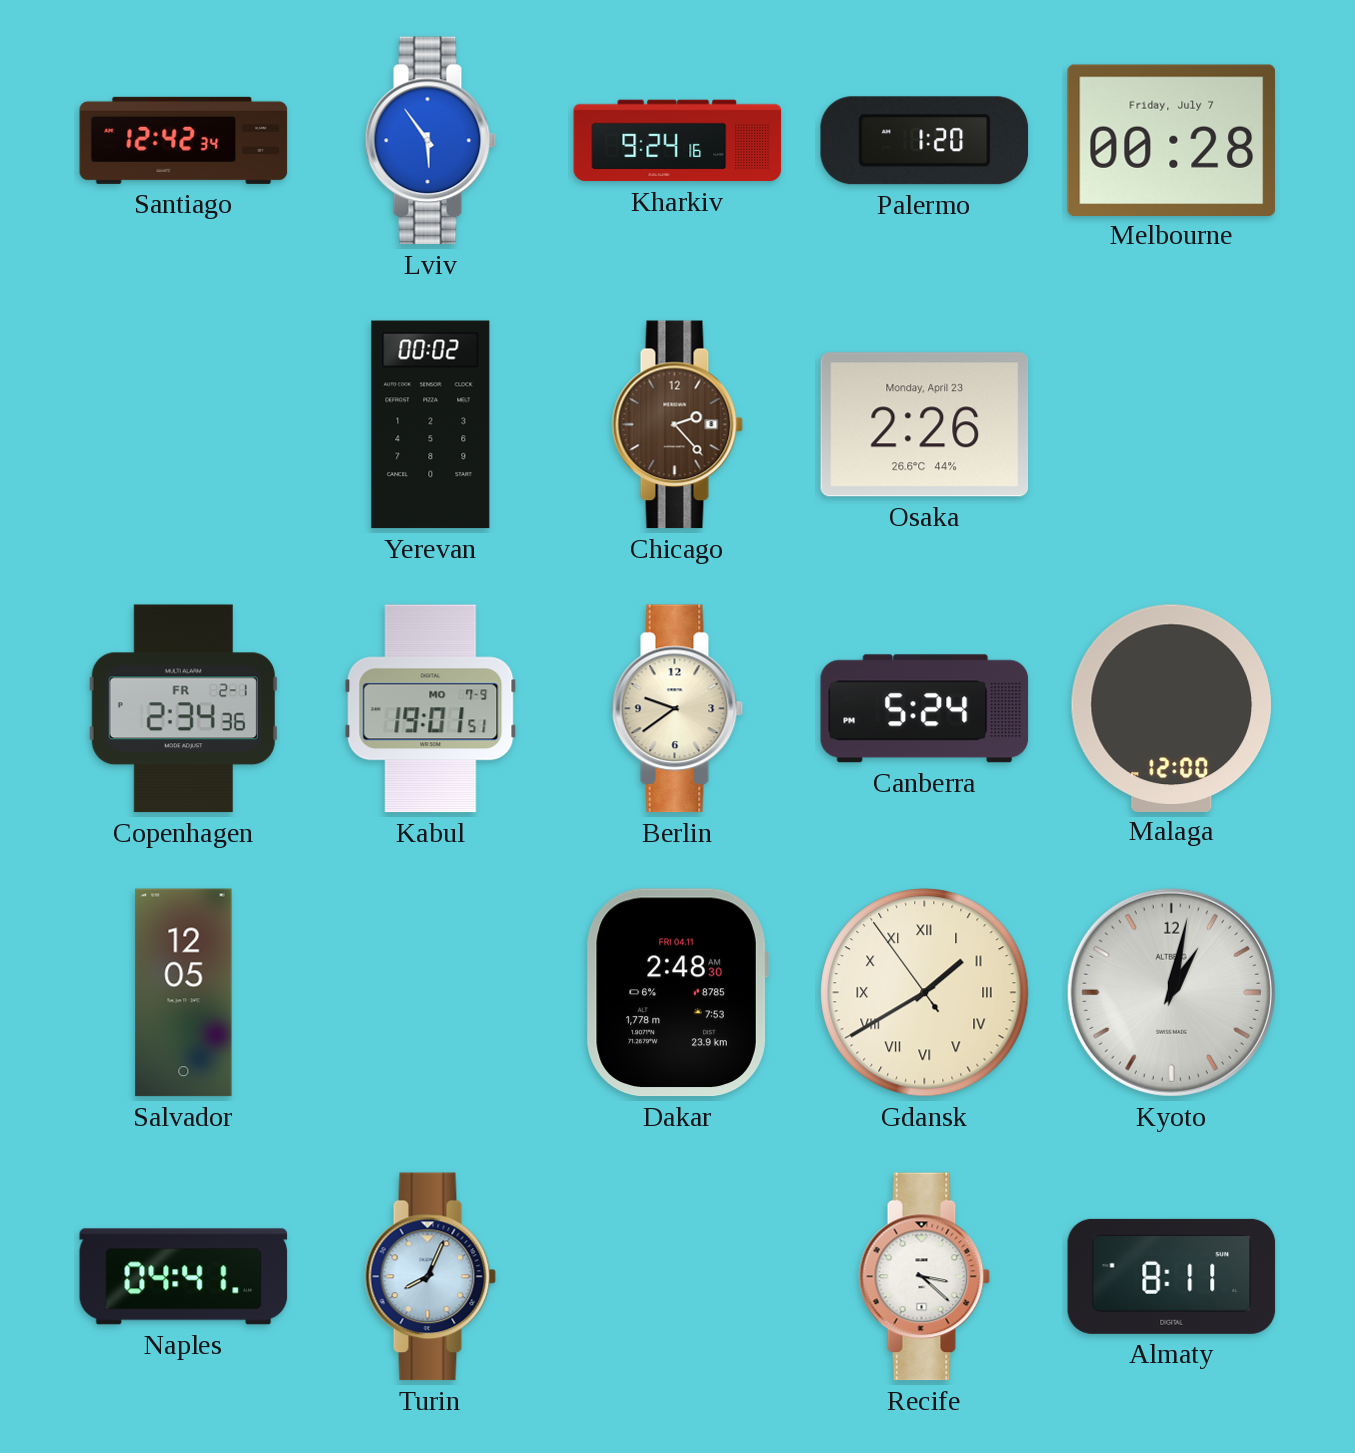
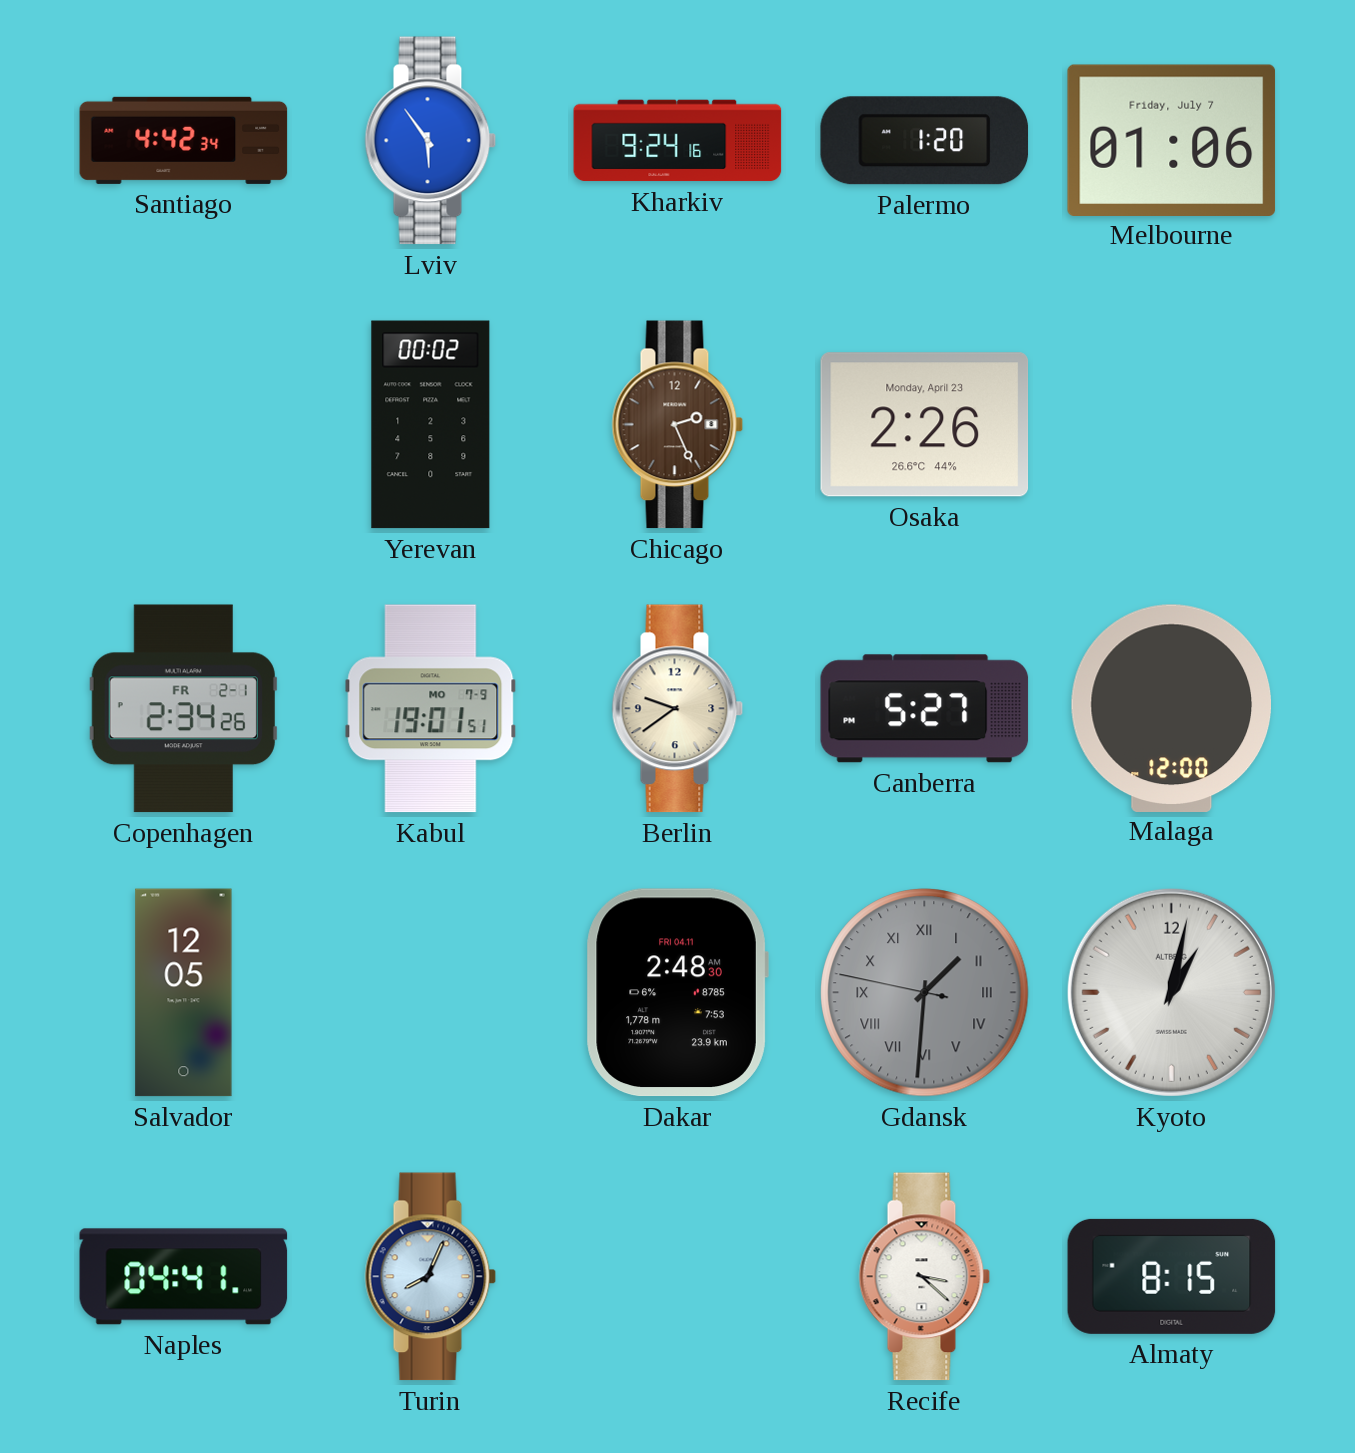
Santiago: 12:42 -> 4:42 (184, 140)
Melbourne: 00:28 -> 01:06 (1172, 140)
Chicago: 2:23 -> 2:26 (678, 425)
Copenhagen: 2:34:36 -> 2:34:26 (183, 709)
Canberra: 5:24 -> 5:27 (925, 709)
Gdansk: 1:39 -> 1:30 (925, 993)
Gdansk dial: cream -> grey (925, 993)
Almaty: 8:11 -> 8:15 (1172, 1276)
